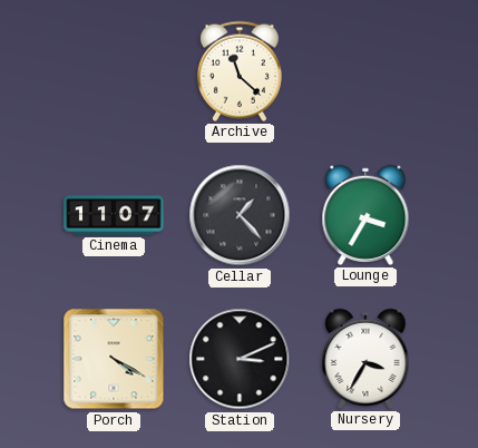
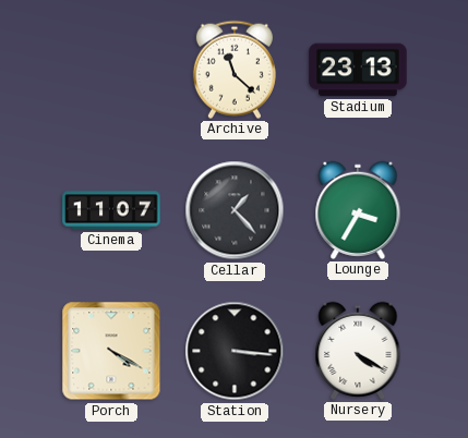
Stadium: none -> 23:13 (358, 70)
Station: 3:11 -> 3:16 (235, 351)
Nursery: 3:35 -> 4:20 (358, 351)
